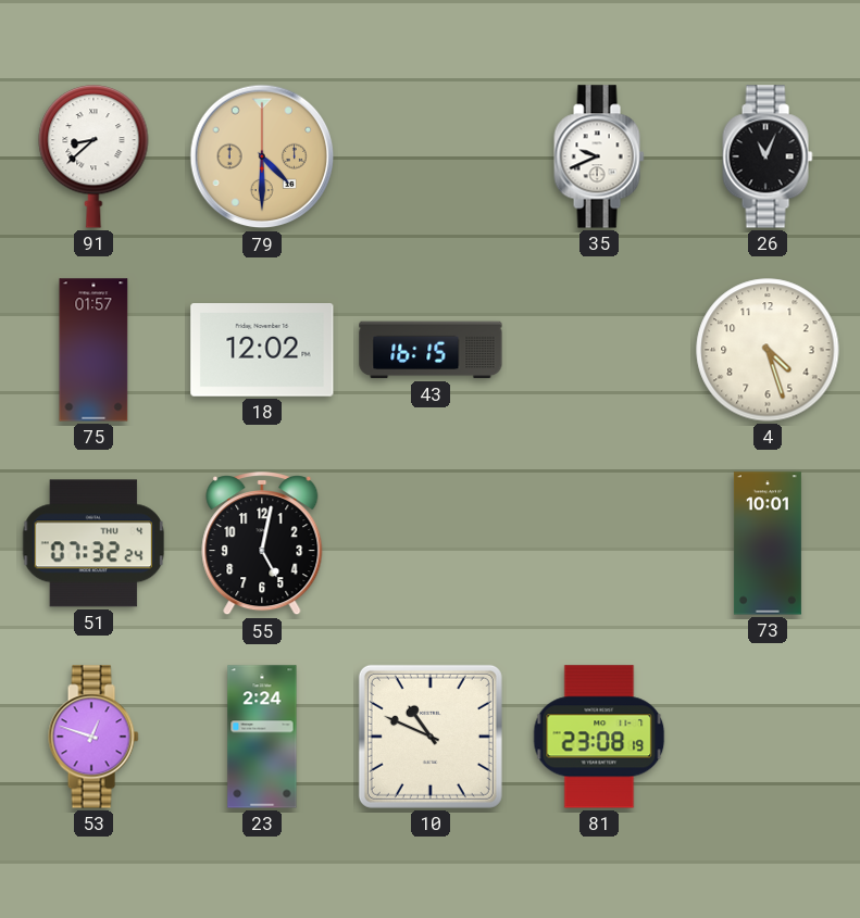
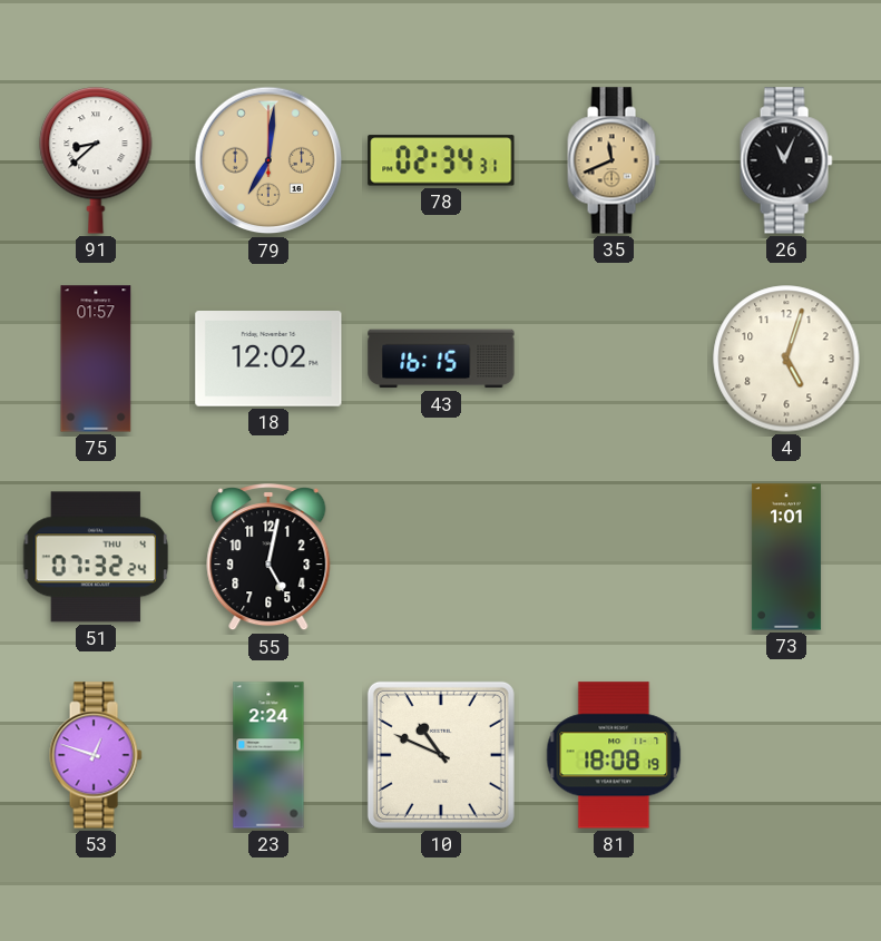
79: 4:30 -> 7:01 (268, 160)
78: none -> 02:34 (441, 160)
35: 9:41 -> 11:41 (614, 160)
35 dial: white -> champagne (614, 160)
4: 4:27 -> 5:03 (786, 359)
73: 10:01 -> 1:01 (786, 557)
81: 23:08 -> 18:08 (614, 755)
